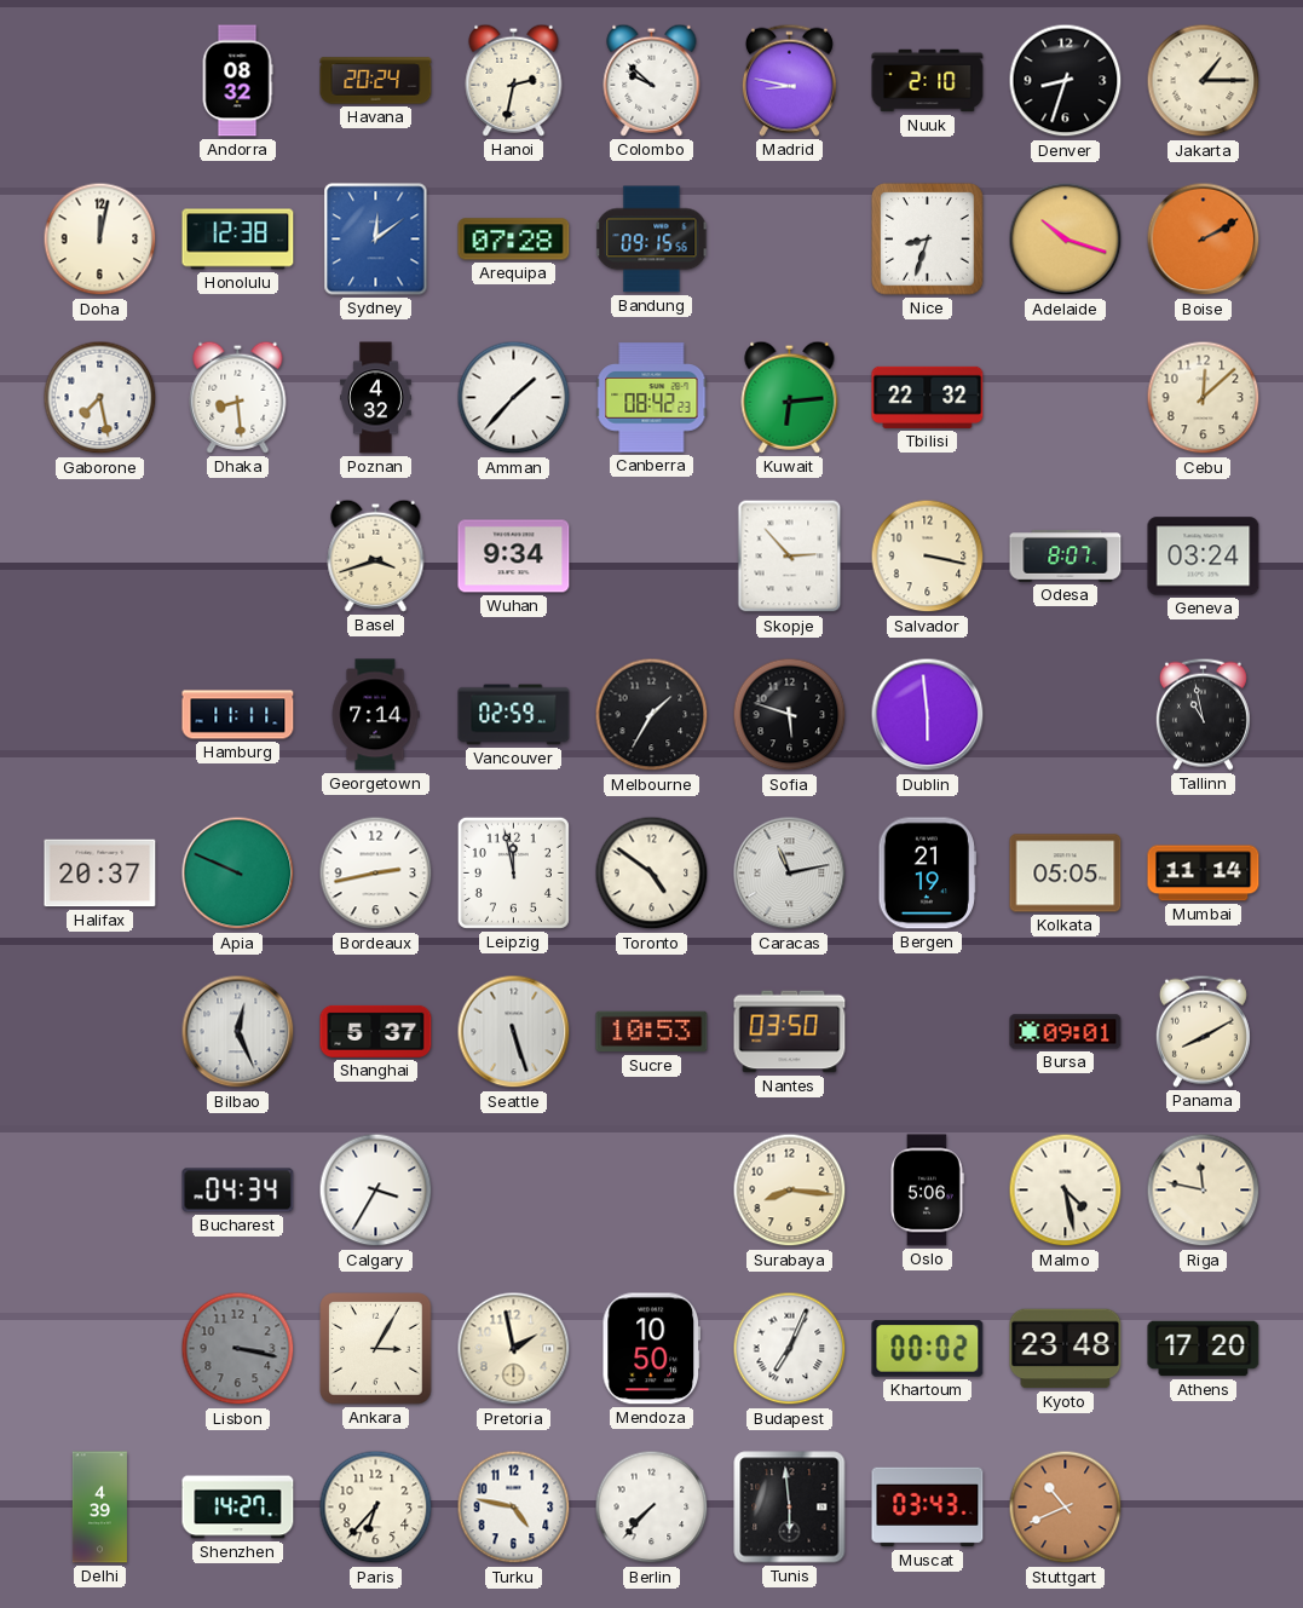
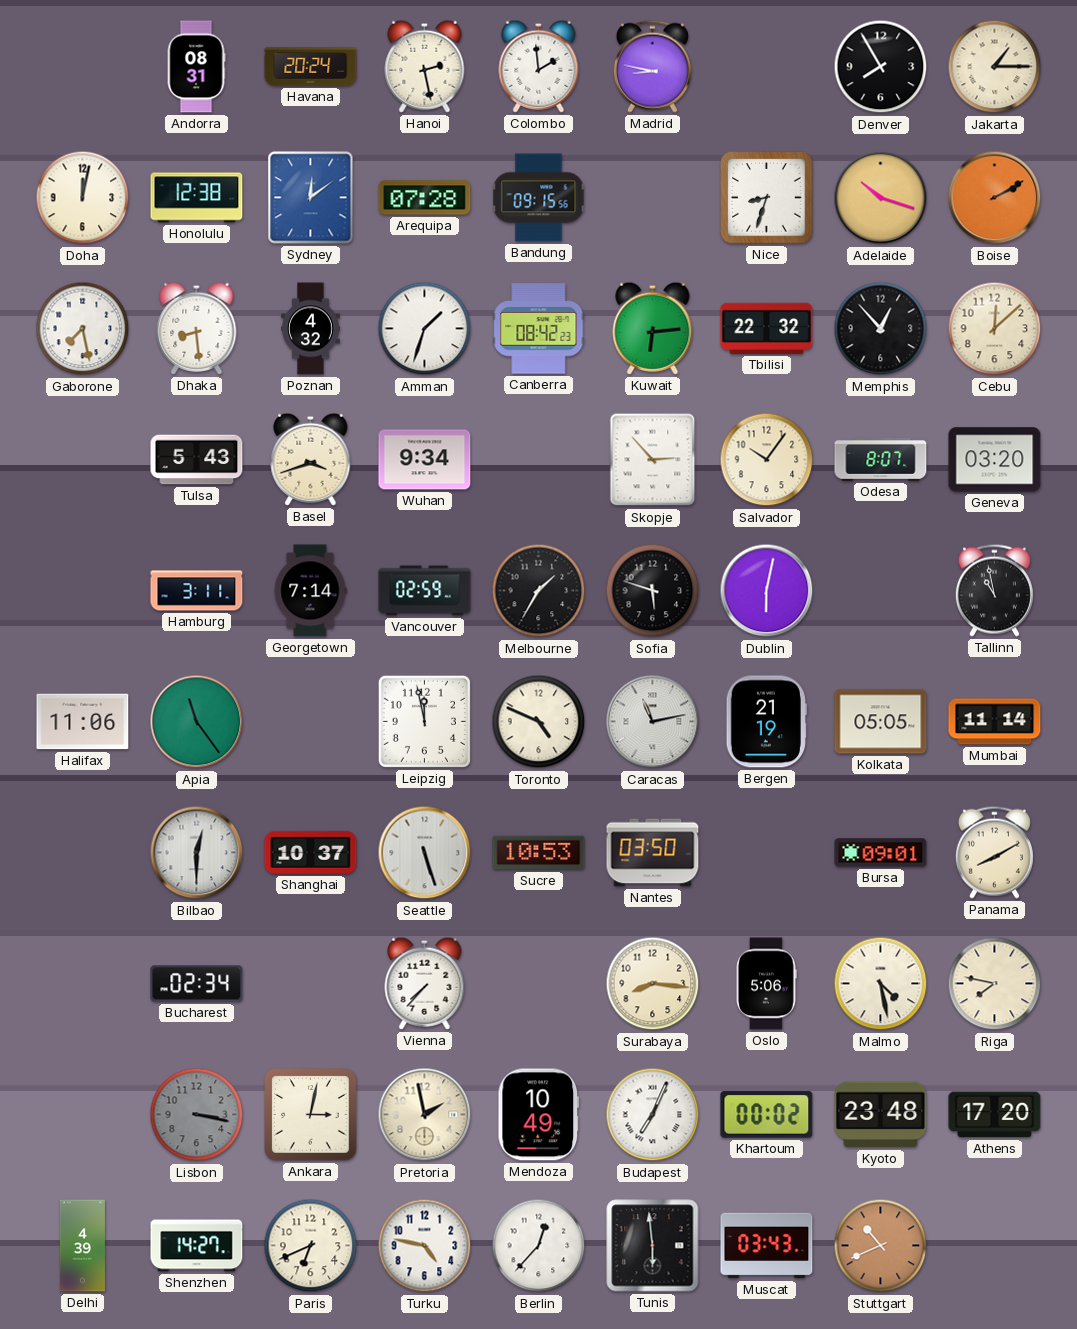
Andorra: 08:32 -> 08:31 (196, 67)
Hanoi: 2:32 -> 2:28 (425, 66)
Colombo: 9:52 -> 1:59 (539, 66)
Nuuk: 2:10 -> none (928, 81)
Denver: 8:33 -> 7:55 (881, 67)
Amman: 1:37 -> 1:33 (425, 329)
Memphis: none -> 12:53 (881, 329)
Tulsa: none -> 5:43 (197, 460)
Salvador: 3:17 -> 10:06 (767, 460)
Geneva: 03:24 -> 03:20 (995, 460)
Hamburg: 11:11 -> 3:11 (197, 591)
Dublin: 5:59 -> 6:02 (767, 591)
Halifax: 20:37 -> 11:06 (83, 722)
Apia: 9:49 -> 11:24 (197, 722)
Bordeaux: 2:43 -> none (376, 874)
Toronto: 4:51 -> 4:49 (539, 722)
Bilbao: 12:26 -> 12:30 (197, 853)
Shanghai: 5:37 -> 10:37 (311, 852)
Bucharest: 04:34 -> 02:34 (197, 984)
Calgary: 3:35 -> none (376, 1191)
Vienna: none -> 7:37 (425, 983)
Riga: 11:47 -> 7:47 (995, 984)
Ankara: 3:05 -> 3:02 (311, 1115)
Mendoza: 10:50 -> 10:49 (539, 1115)
Paris: 6:37 -> 6:41 (311, 1246)
Berlin: 7:37 -> 12:37 (539, 1246)
